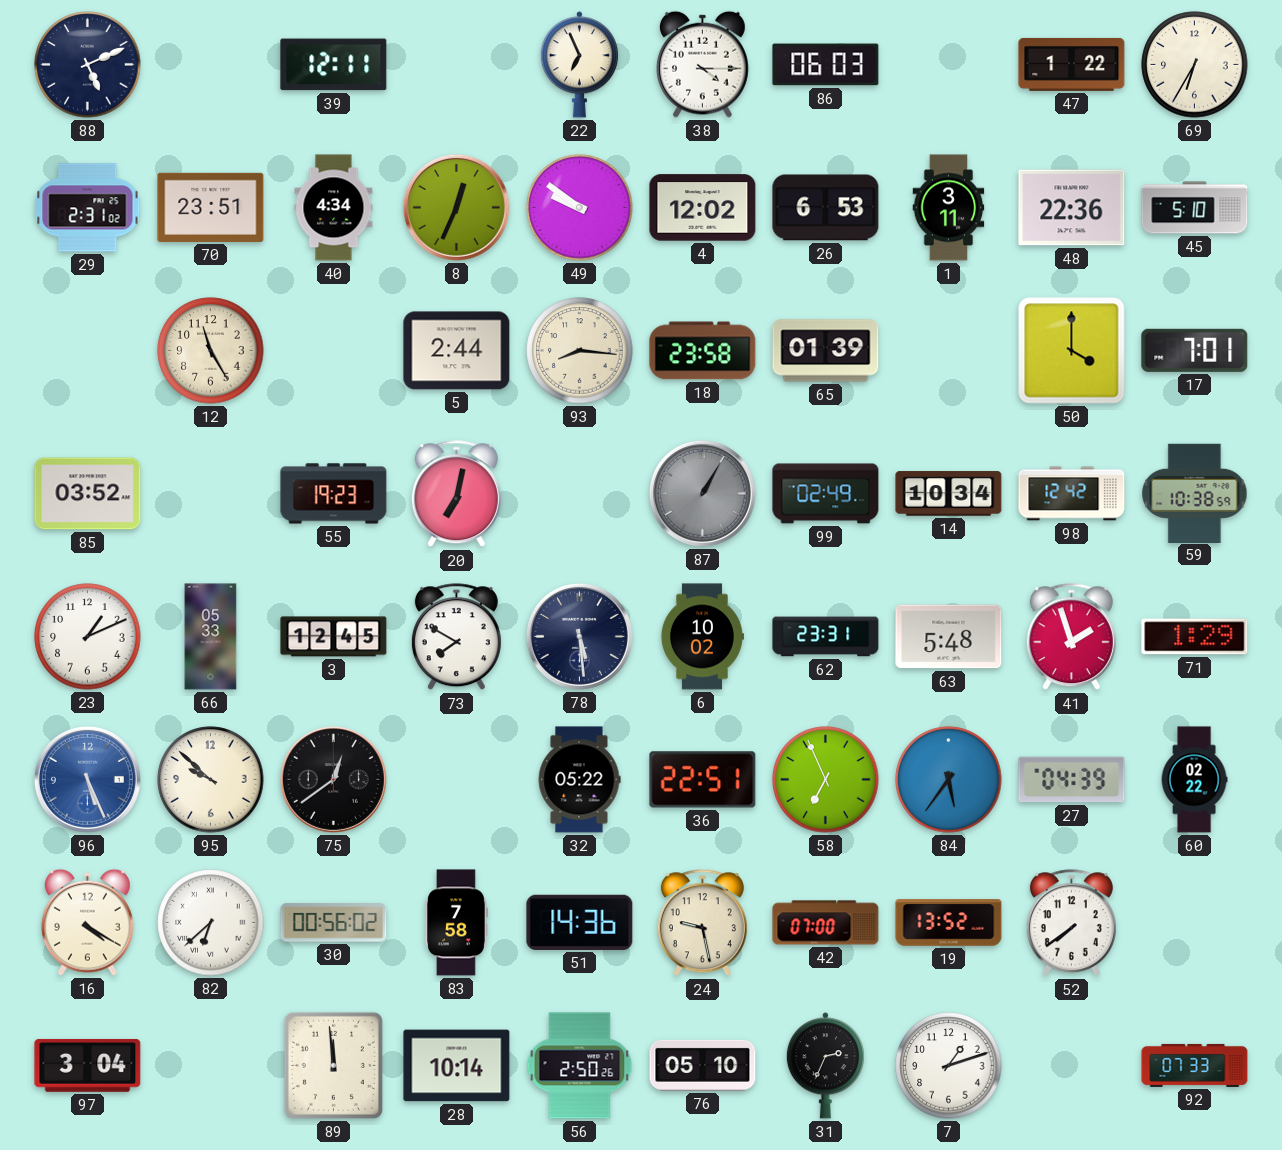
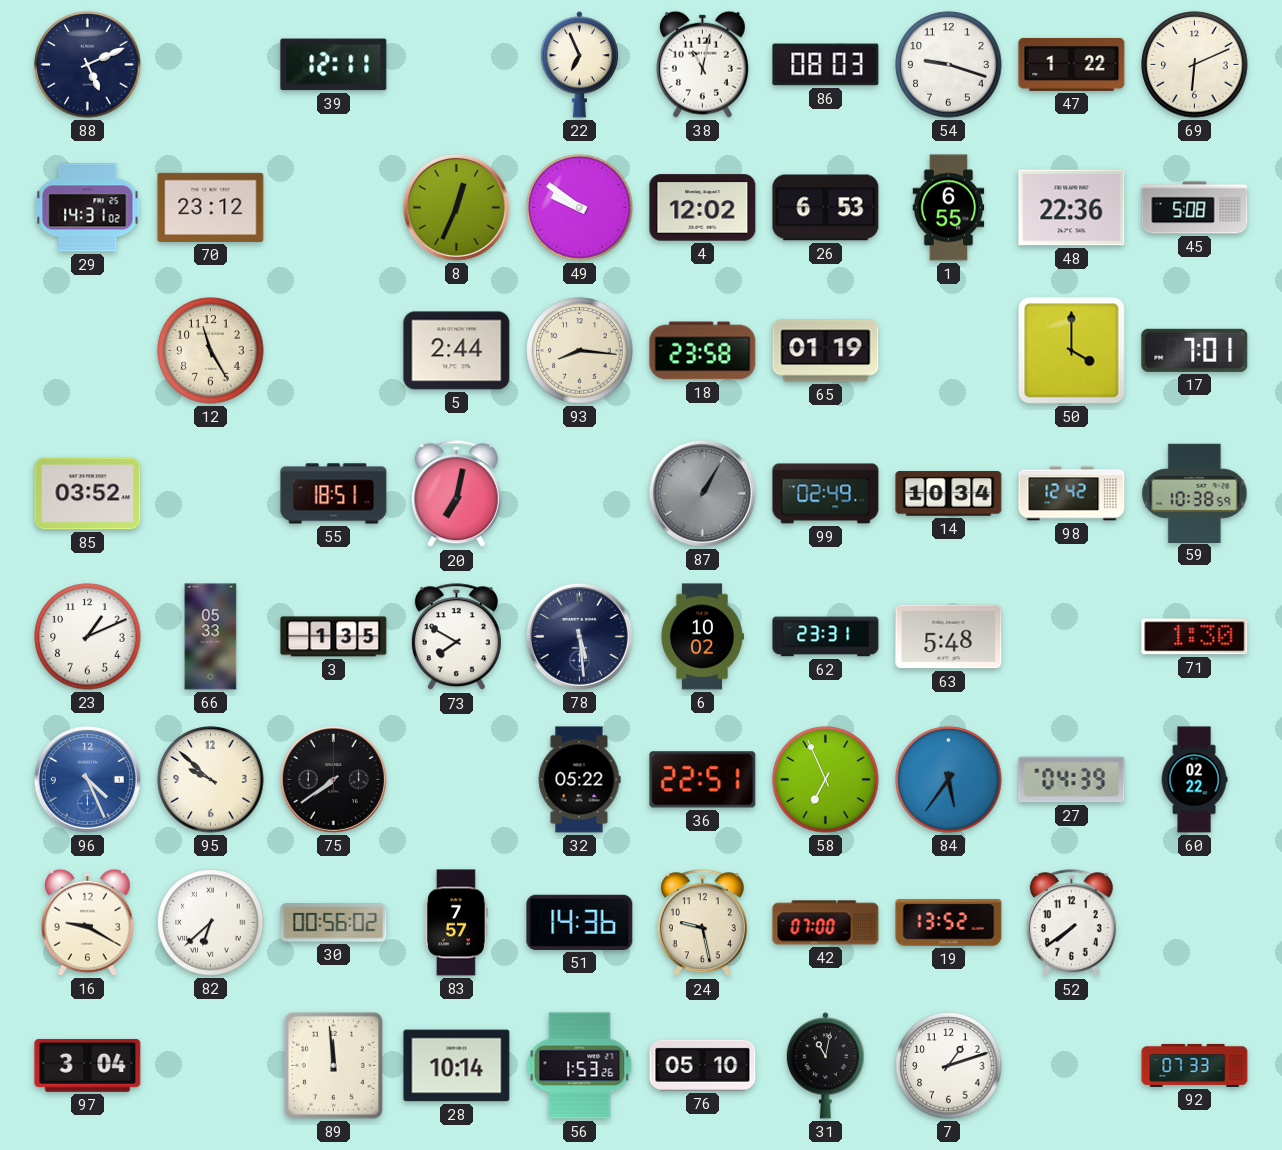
38: 4:15 -> 11:02 (702, 64)
86: 06:03 -> 08:03 (826, 65)
54: none -> 9:18 (949, 65)
69: 6:35 -> 6:11 (1195, 65)
29: 2:31 -> 14:31 (88, 208)
70: 23:51 -> 23:12 (211, 207)
40: 4:34 -> none (334, 208)
1: 3:11 -> 6:55 (949, 208)
45: 5:10 -> 5:08 (1195, 208)
65: 01:39 -> 01:19 (826, 351)
55: 19:23 -> 18:51 (334, 494)
3: 12:45 -> 1:35 (334, 637)
41: 1:57 -> none (1071, 637)
71: 1:29 -> 1:30 (1195, 637)
96: 5:26 -> 4:26 (87, 779)
75: 12:39 -> 7:39 (333, 779)
16: 4:20 -> 9:20 (87, 922)
83: 7:58 -> 7:57 (456, 923)
56: 2:50 -> 1:53 (580, 1066)
31: 2:34 -> 11:02 (825, 1066)
